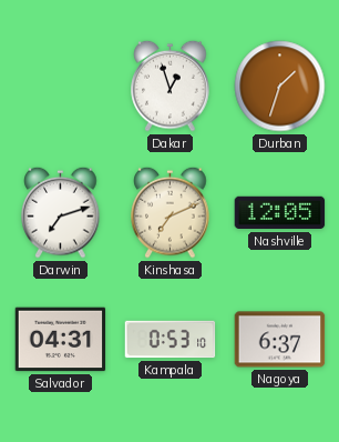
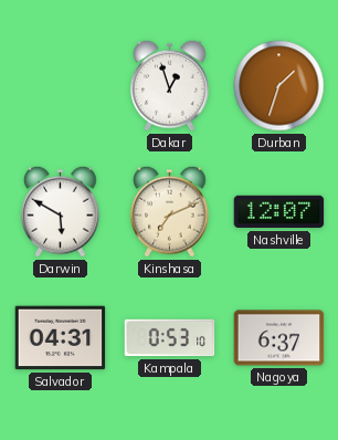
Darwin: 7:12 -> 5:50 (61, 211)
Nashville: 12:05 -> 12:07 (279, 212)
